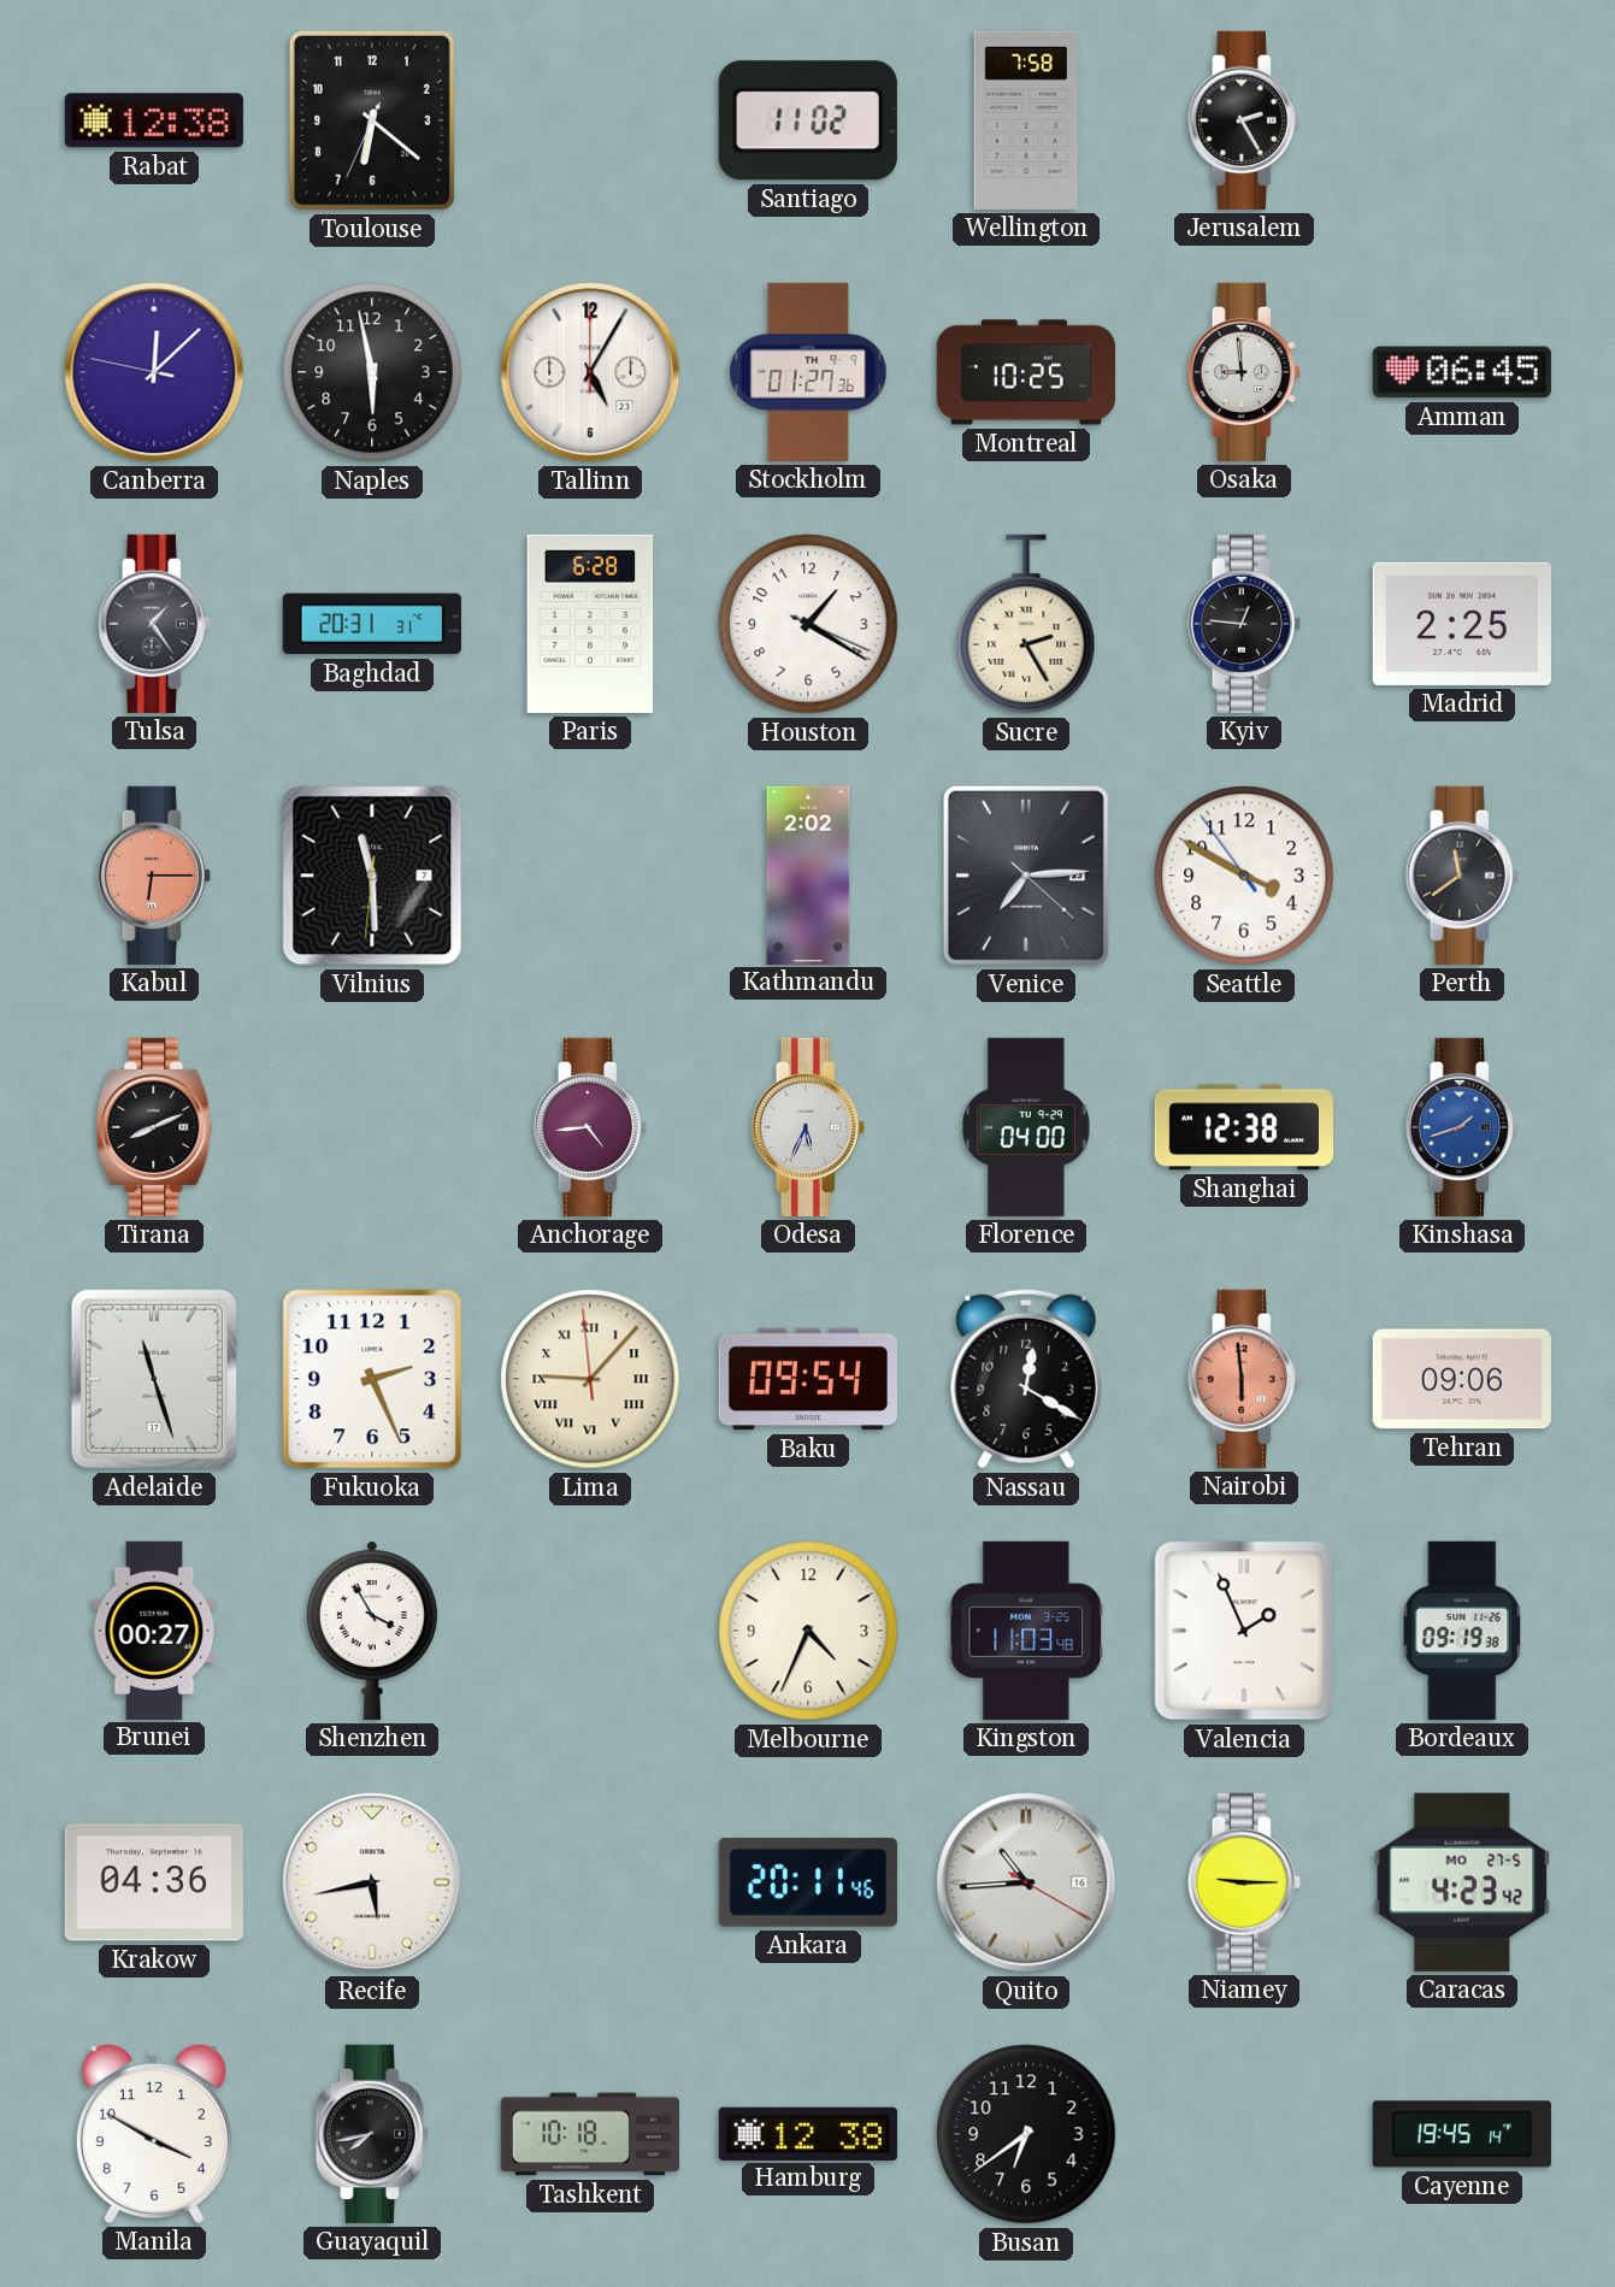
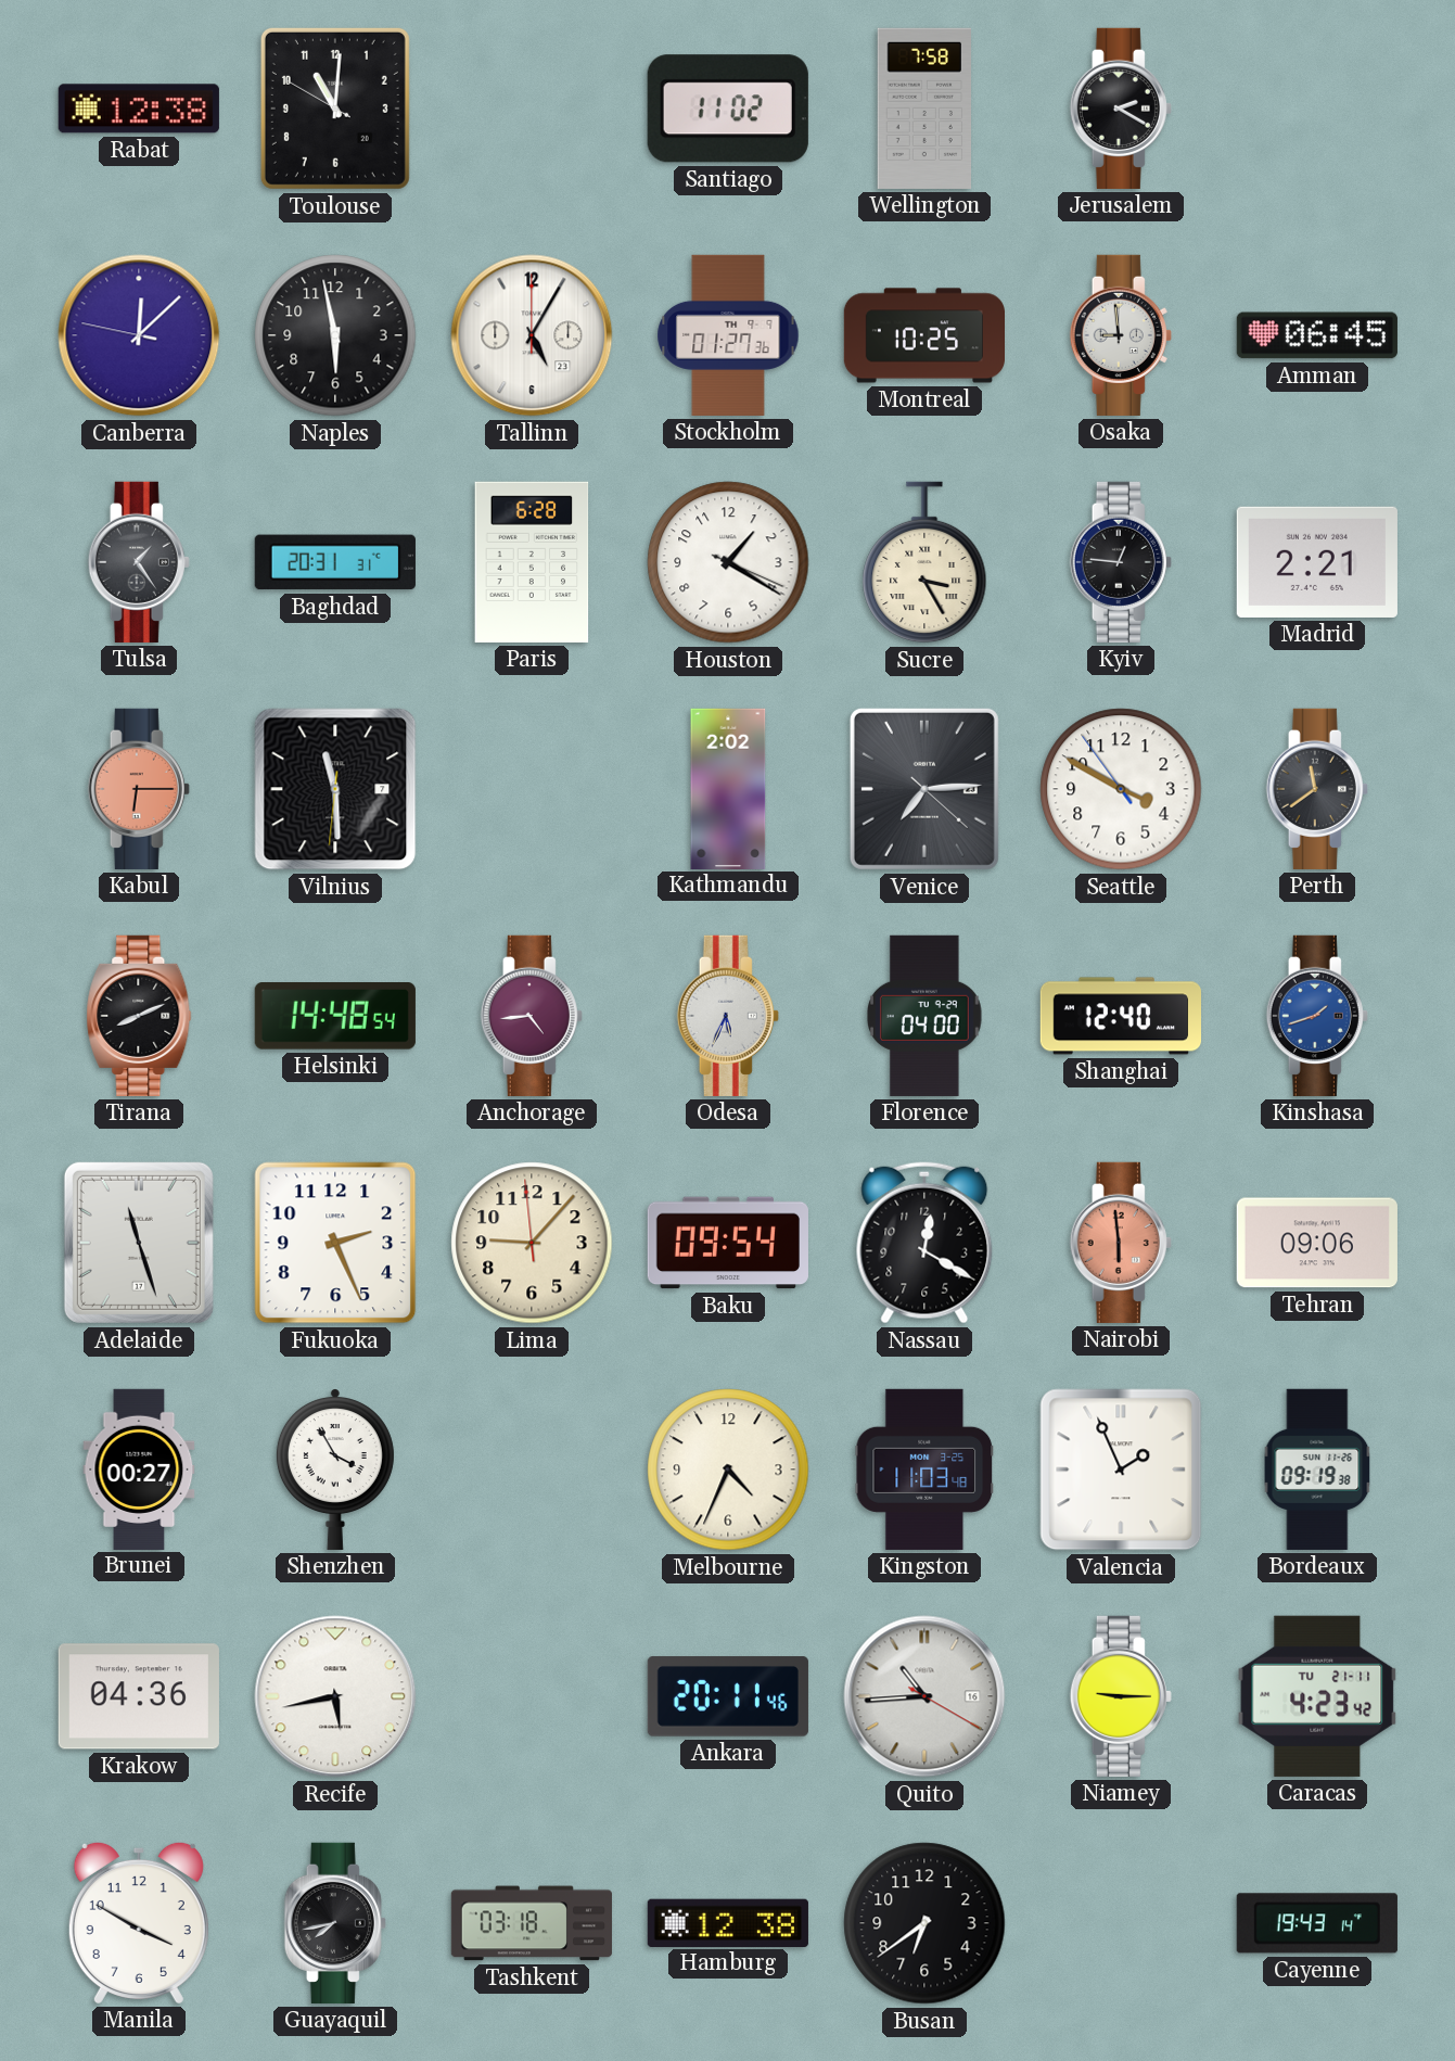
Toulouse: 6:21 -> 11:00 (335, 109)
Jerusalem: 2:25 -> 2:20 (1121, 109)
Sucre: 2:25 -> 3:25 (924, 562)
Madrid: 2:25 -> 2:21 (1317, 562)
Helsinki: none -> 14:48 (335, 1016)
Shanghai: 12:38 -> 12:40 (1120, 1016)
Lima numerals: Roman -> Arabic (532, 1243)
Caracas date: MO 27-5 -> TU 21-11 (1317, 1696)
Tashkent: 10:18 -> 03:18 (532, 1923)
Cayenne: 19:45 -> 19:43 (1317, 1923)
